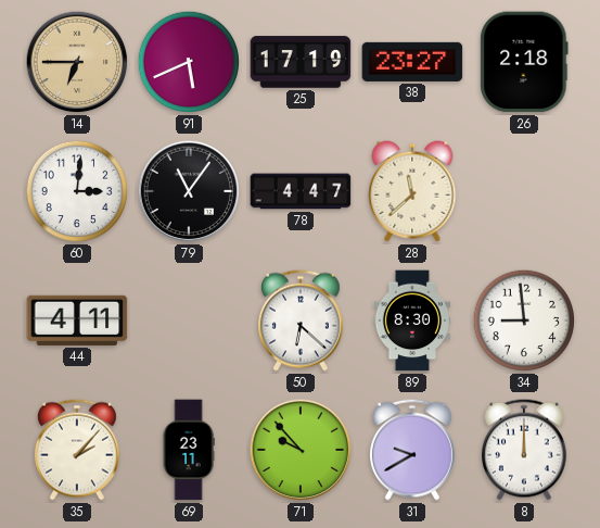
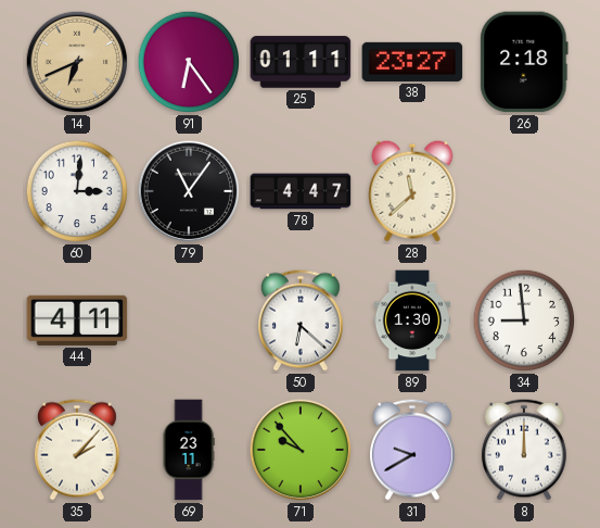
14: 6:45 -> 6:41 (77, 62)
91: 5:41 -> 6:24 (189, 62)
25: 17:19 -> 01:11 (301, 62)
89: 8:30 -> 1:30 (412, 320)
